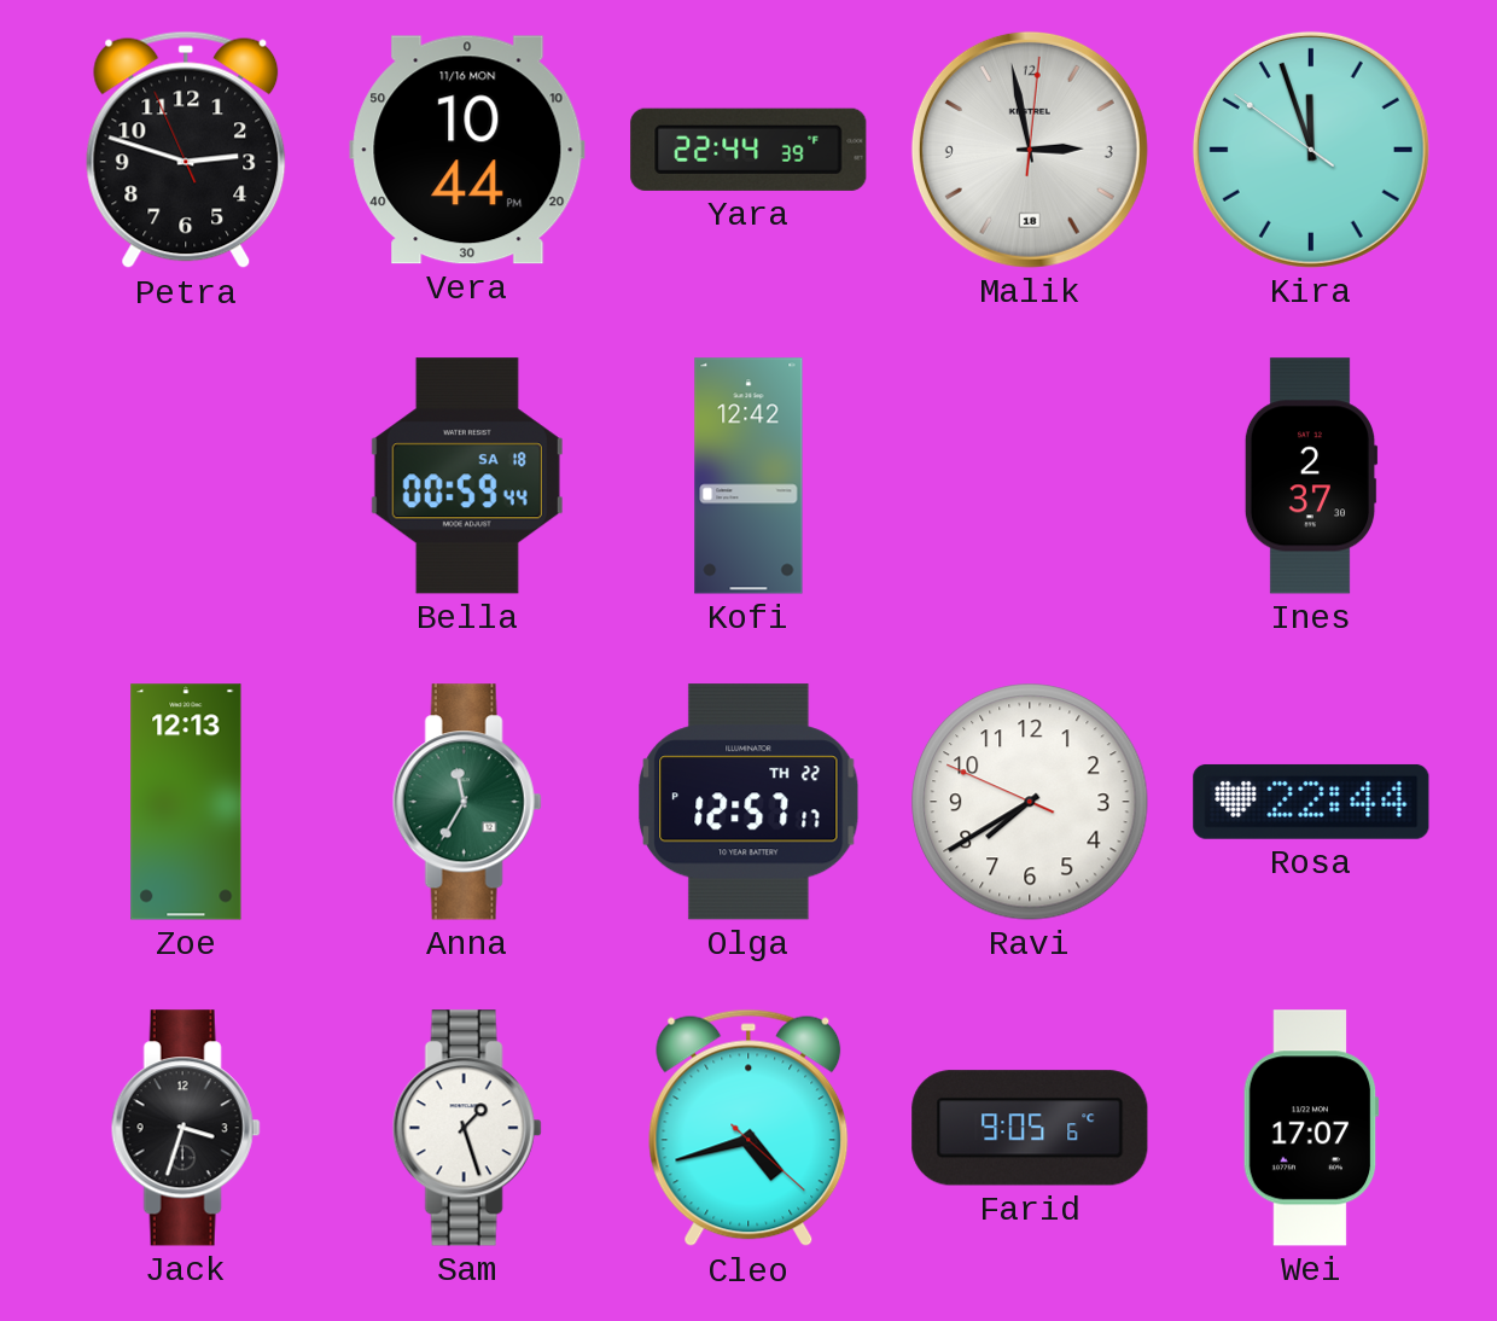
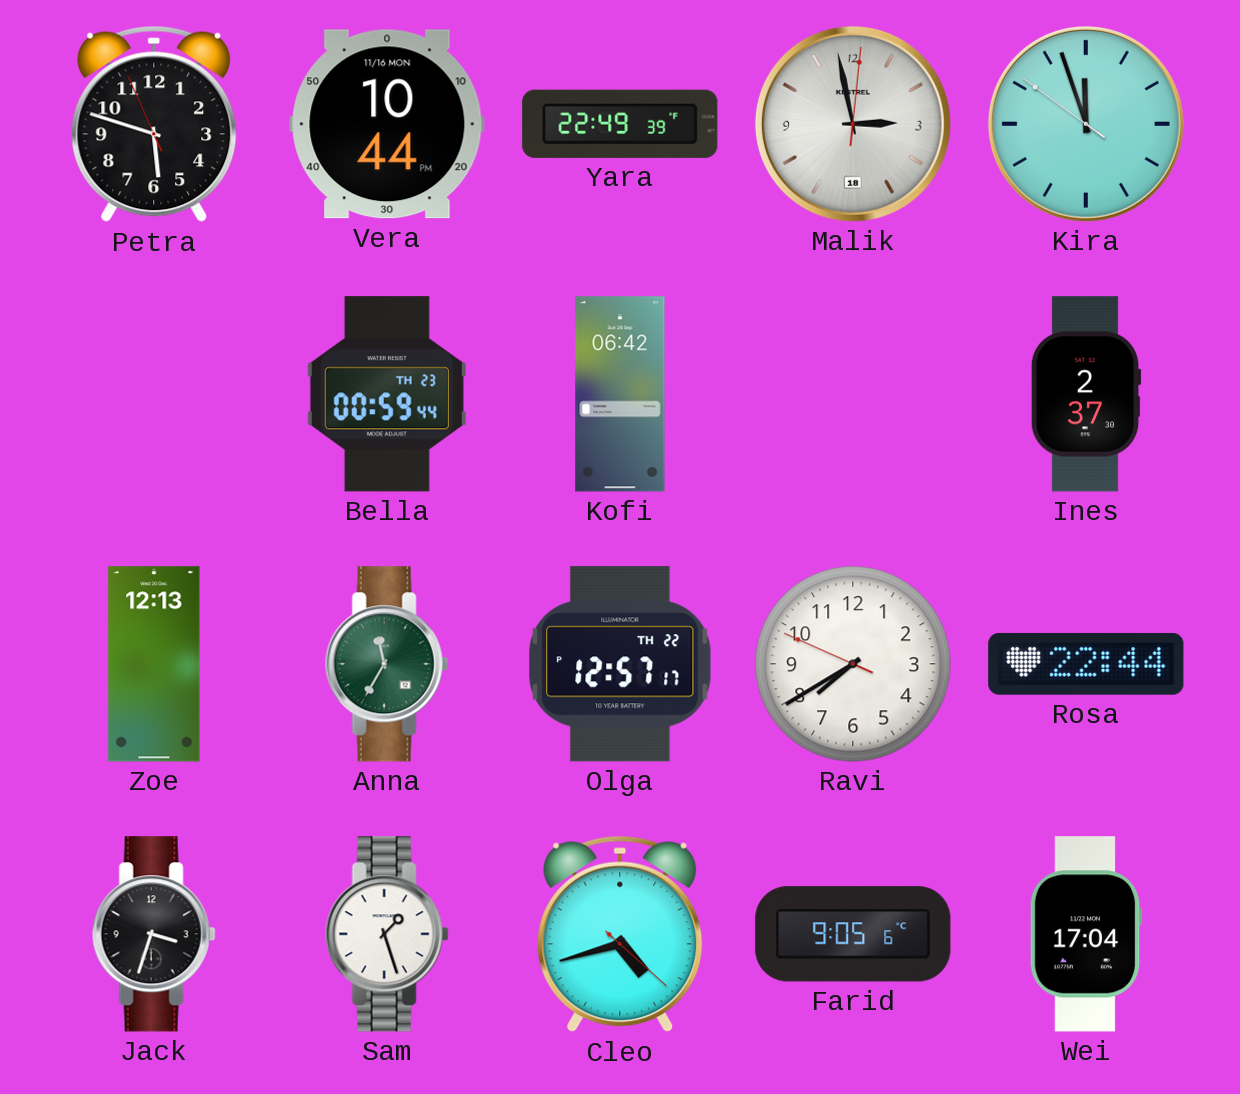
Petra: 2:47 -> 5:47 (154, 124)
Yara: 22:44 -> 22:49 (620, 124)
Bella date: SA 18 -> TH 23 (387, 394)
Kofi: 12:42 -> 06:42 (620, 394)
Wei: 17:07 -> 17:04 (1086, 934)
